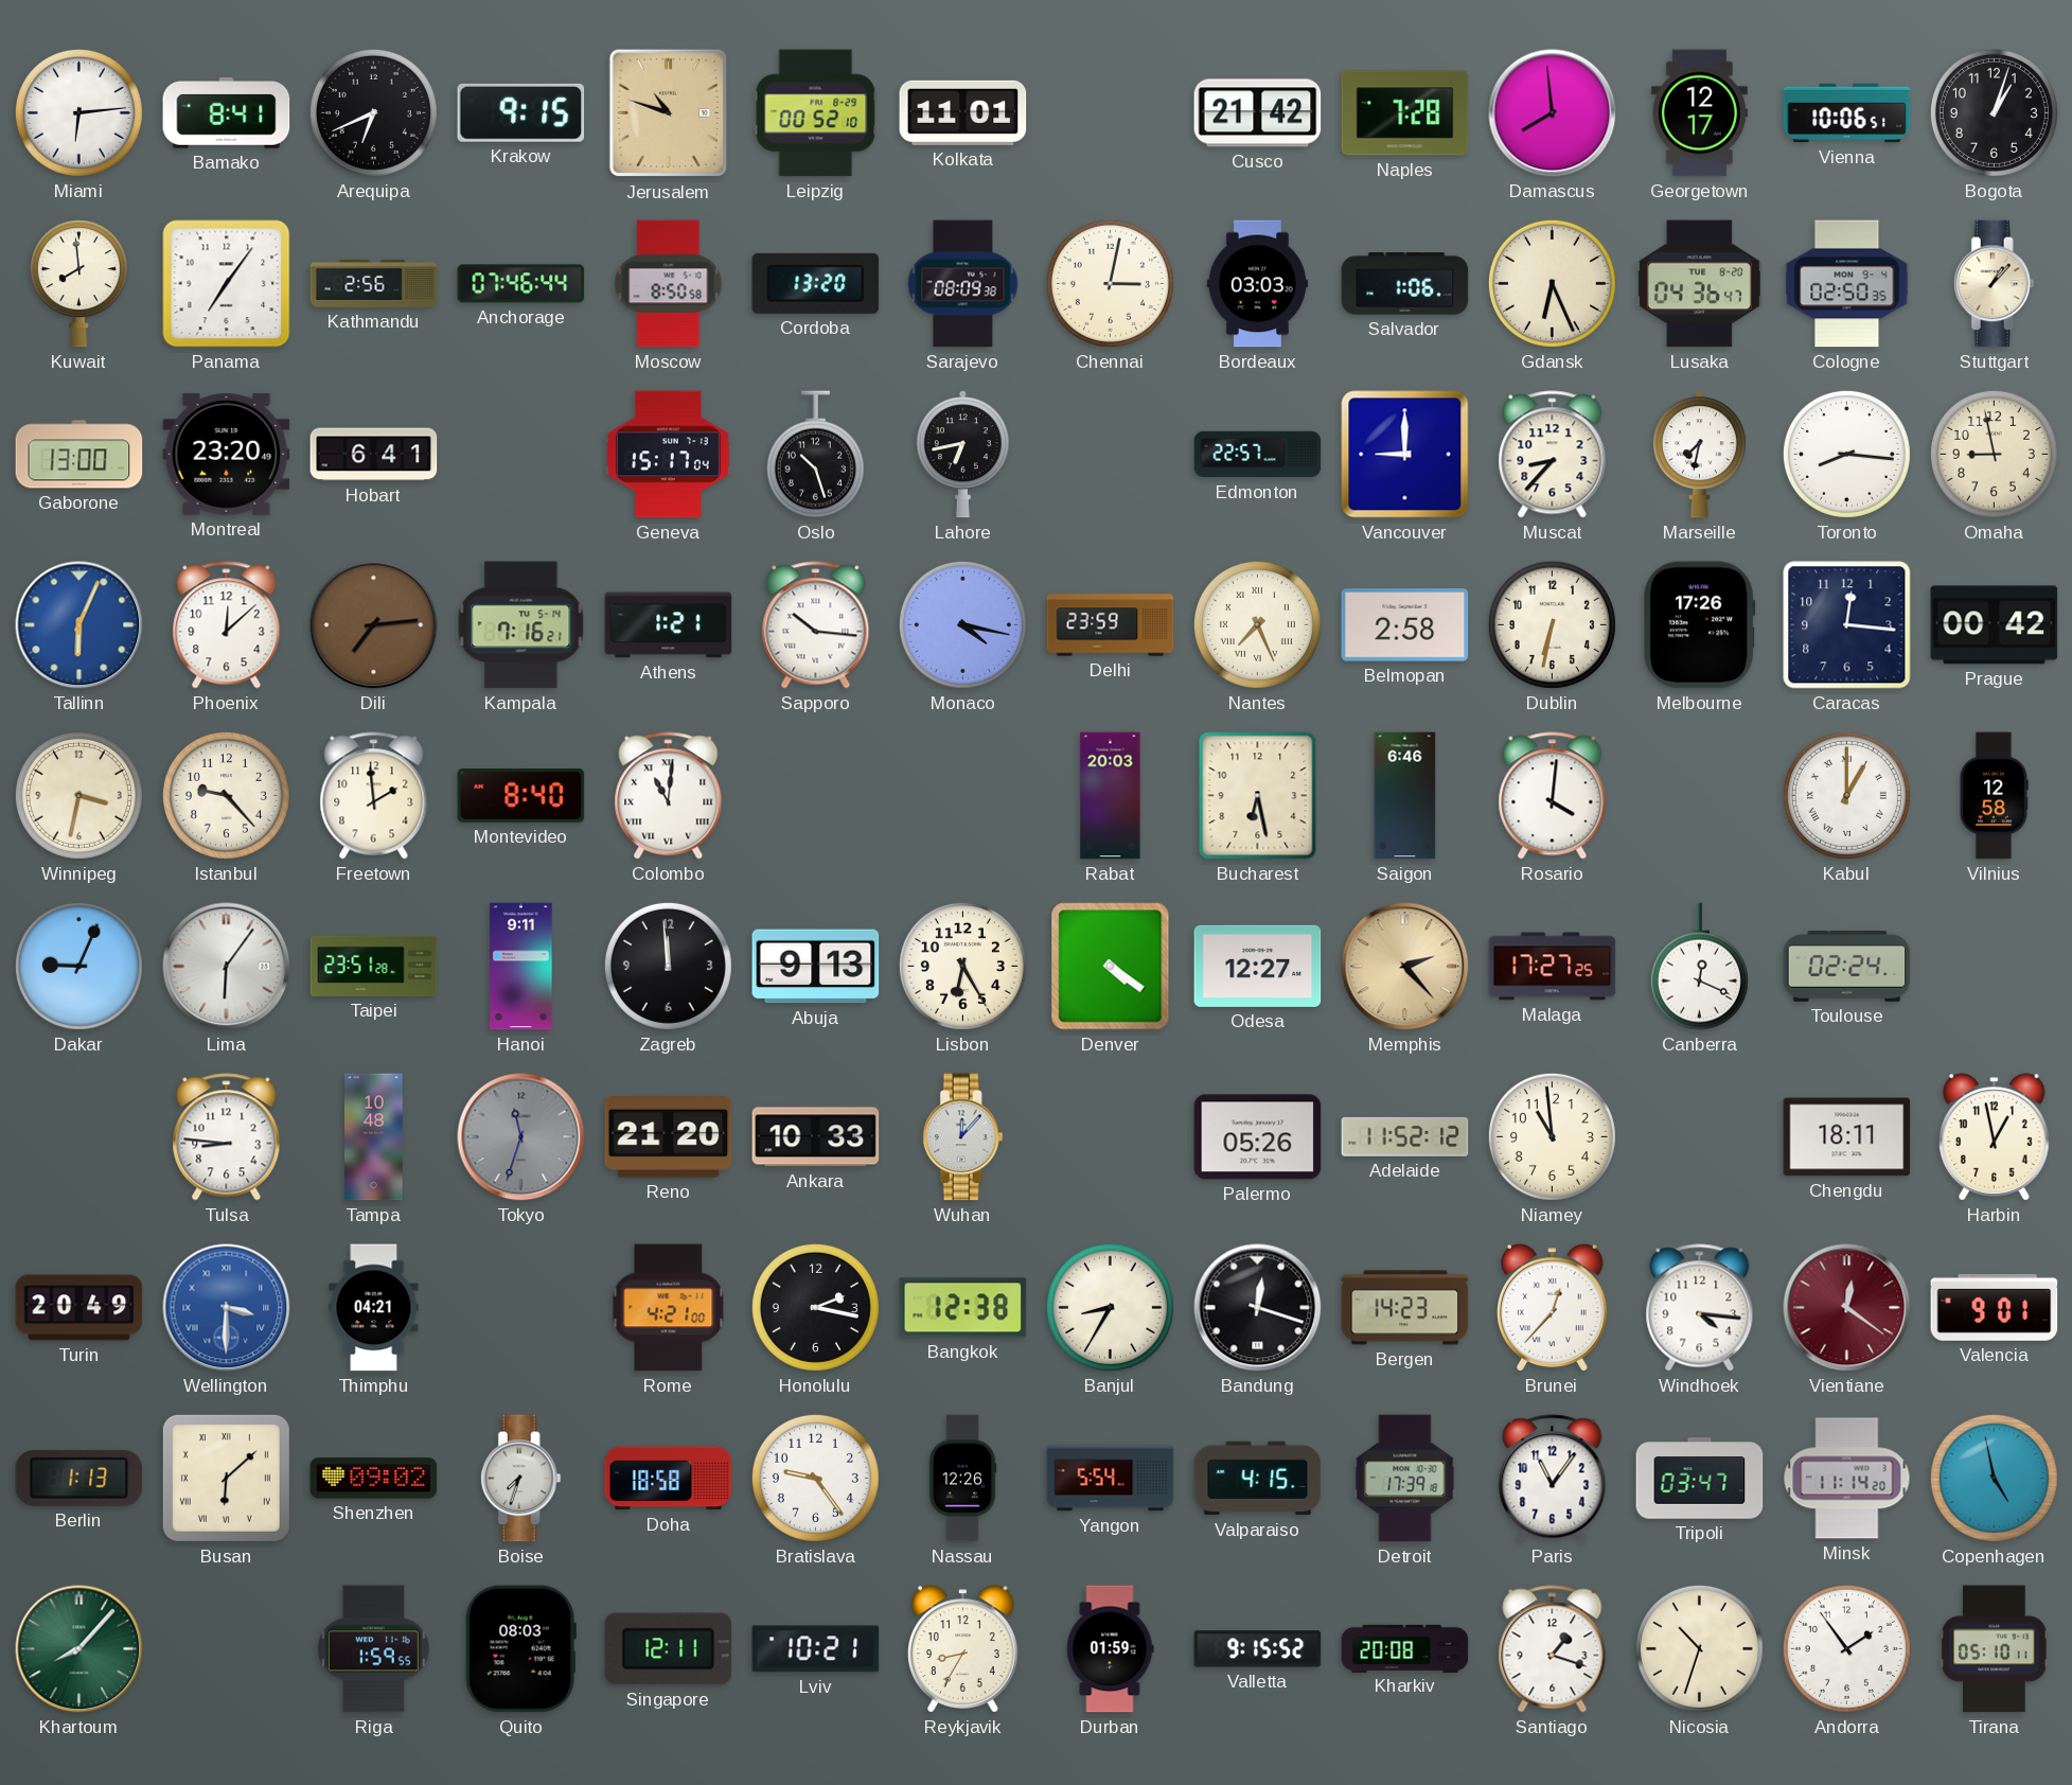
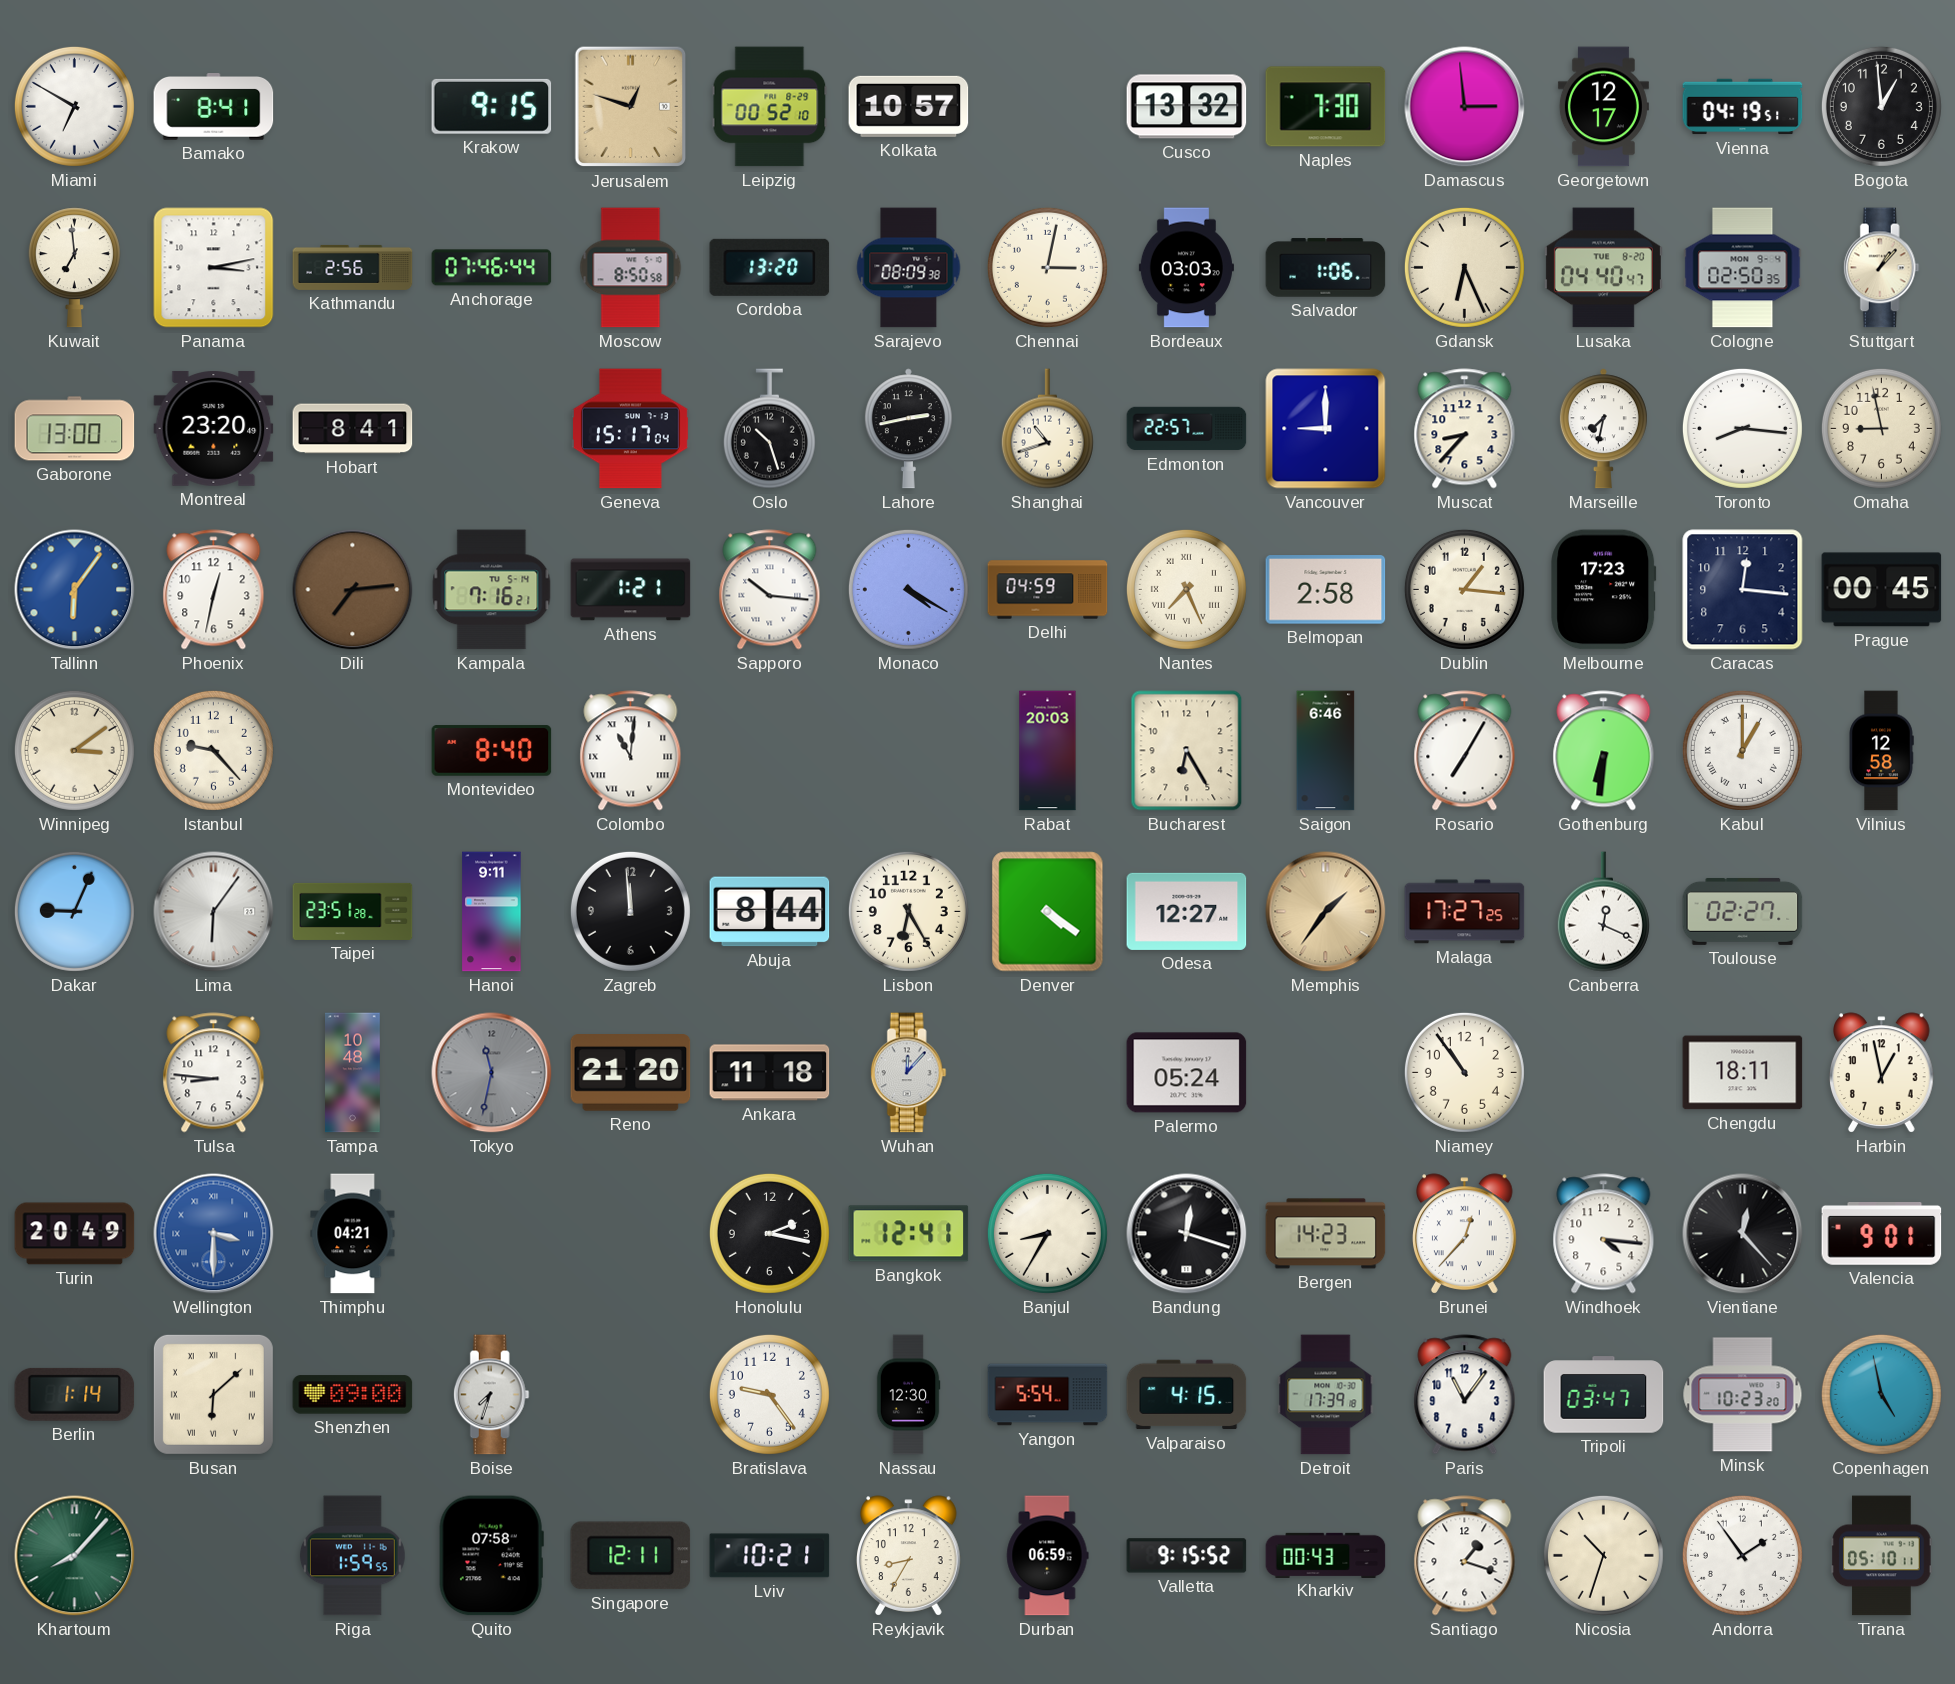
Miami: 6:14 -> 6:50 (74, 106)
Arequipa: 6:41 -> none (373, 112)
Jerusalem: 10:48 -> 12:48 (631, 107)
Kolkata: 11:01 -> 10:57 (909, 106)
Cusco: 21:42 -> 13:32 (1187, 107)
Naples: 7:28 -> 7:30 (1326, 107)
Damascus: 7:59 -> 2:59 (1465, 107)
Vienna: 10:06 -> 04:19 (1743, 107)
Bogota: 1:03 -> 12:59 (1881, 106)
Kuwait: 7:59 -> 6:59 (74, 268)
Panama: 7:06 -> 3:13 (214, 268)
Lusaka: 04:36 -> 04:40 (1603, 268)
Hobart: 6:41 -> 8:41 (353, 429)
Lahore: 6:43 -> 2:43 (908, 429)
Shanghai: none -> 10:42 (1047, 429)
Tallinn: 6:04 -> 6:06 (75, 590)
Phoenix: 12:08 -> 12:32 (214, 590)
Monaco: 4:17 -> 4:20 (908, 589)
Delhi: 23:59 -> 04:59 (1048, 590)
Dublin: 6:32 -> 1:16 (1464, 589)
Melbourne: 17:26 -> 17:23 (1604, 590)
Prague: 00:42 -> 00:45 (1882, 590)
Winnipeg: 3:32 -> 3:09 (74, 750)
Freetown: 1:59 -> none (374, 796)
Bucharest: 6:28 -> 6:25 (1187, 751)
Rosario: 4:01 -> 7:05 (1465, 751)
Gothenburg: none -> 6:31 (1604, 751)
Abuja: 9:13 -> 8:44 (770, 912)
Memphis: 2:23 -> 1:36 (1326, 912)
Toulouse: 02:24 -> 02:27 (1743, 911)
Tokyo: 11:33 -> 11:32 (492, 1073)
Ankara: 10:33 -> 11:18 (770, 1073)
Palermo: 05:26 -> 05:24 (1187, 1073)
Adelaide: 11:52 -> none (1405, 1136)
Niamey: 10:59 -> 10:54 (1464, 1072)
Rome: 4:21 -> none (669, 1308)
Bangkok: 12:38 -> 12:41 (909, 1234)
Vientiane: 12:21 -> 12:23 (1743, 1234)
Vientiane dial: burgundy -> black (1743, 1234)
Berlin: 1:13 -> 1:14 (75, 1394)
Shenzhen: 09:02 -> 09:00 (353, 1395)
Doha: 18:58 -> none (669, 1479)
Nassau: 12:26 -> 12:30 (908, 1395)
Minsk: 11:14 -> 10:23 (1743, 1395)
Quito: 08:03 -> 07:58 (491, 1556)
Durban: 01:59 -> 06:59 (1048, 1556)
Kharkiv: 20:08 -> 00:43 (1326, 1555)
